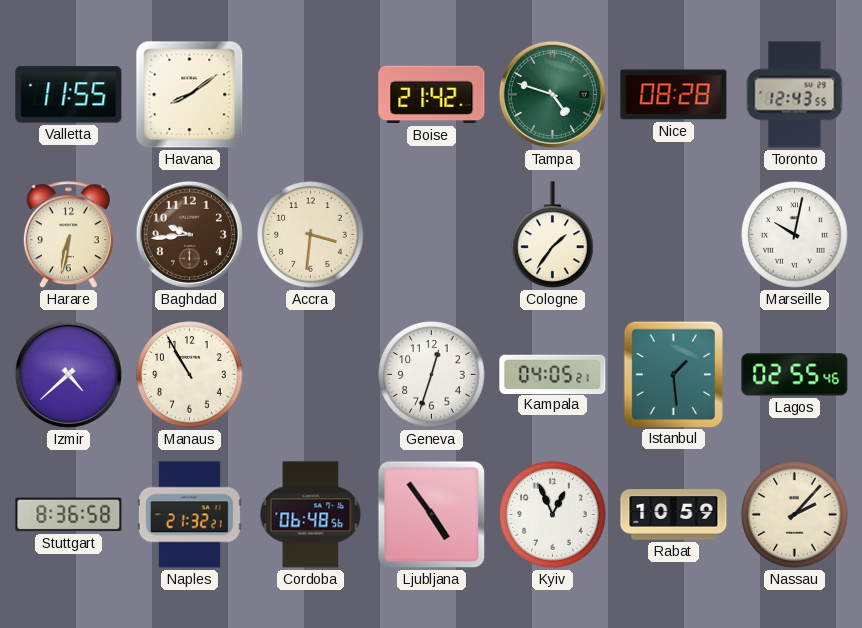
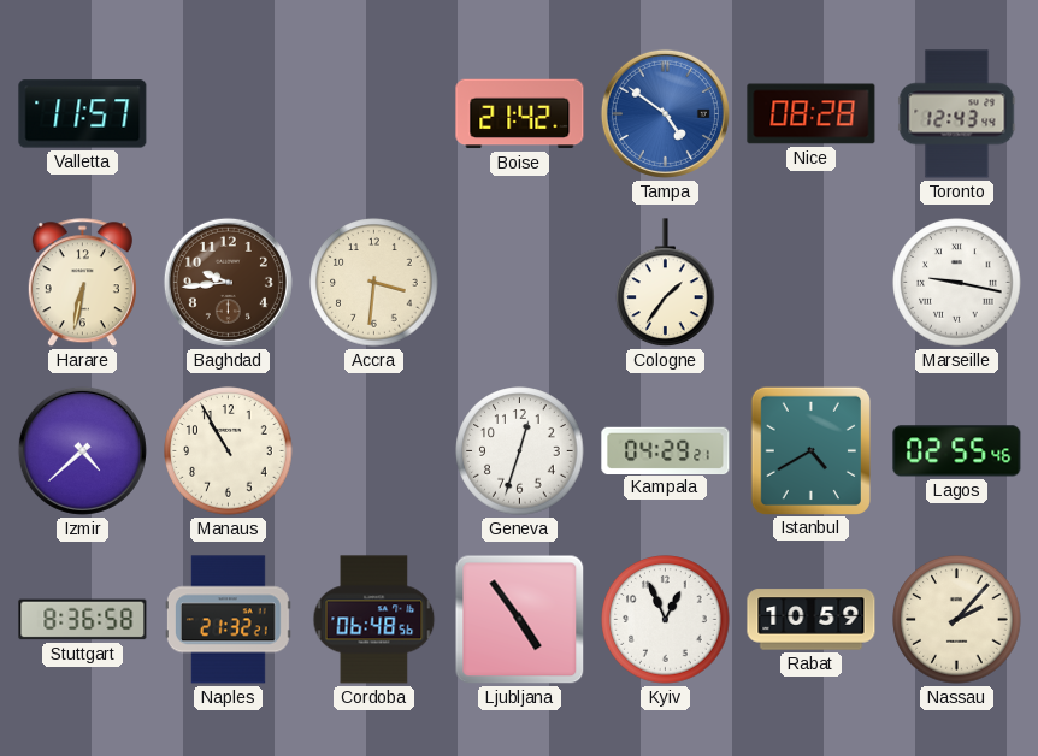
Valletta: 11:55 -> 11:57 (83, 114)
Havana: 8:09 -> none (190, 95)
Tampa: 4:48 -> 4:51 (665, 113)
Tampa dial: green -> blue (665, 113)
Toronto: 12:43:55 -> 12:43:44 (957, 114)
Marseille: 10:02 -> 9:17 (957, 283)
Kampala: 04:05 -> 04:29 (666, 450)
Istanbul: 1:29 -> 4:40 (810, 450)
